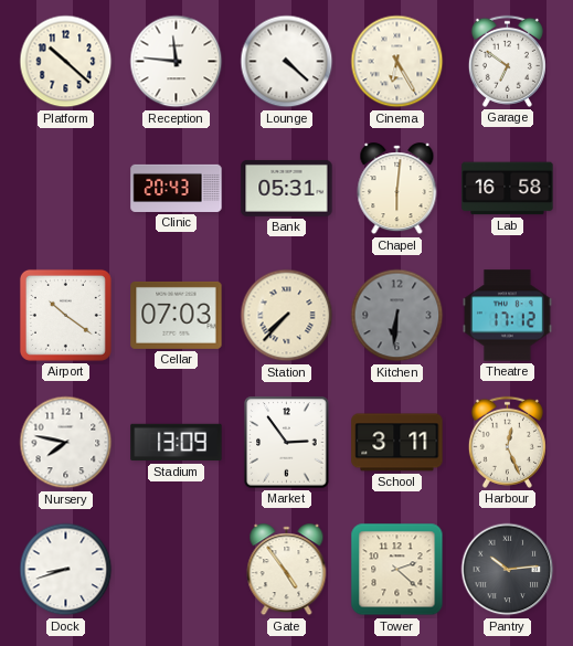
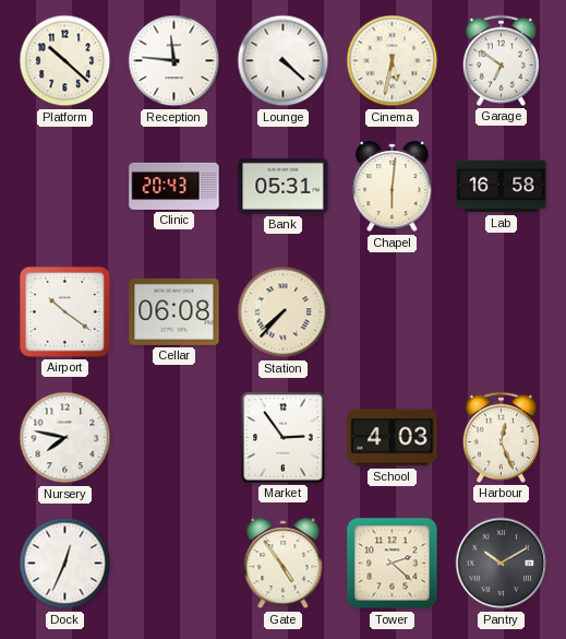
Cinema: 6:25 -> 5:32 (393, 61)
Cellar: 07:03 -> 06:08 (174, 311)
Kitchen: 6:31 -> none (397, 316)
Theatre: 17:12 -> none (507, 316)
Stadium: 13:09 -> none (177, 443)
School: 3:11 -> 4:03 (393, 438)
Dock: 8:42 -> 12:34 (65, 564)
Pantry: 10:14 -> 10:10 (502, 564)
